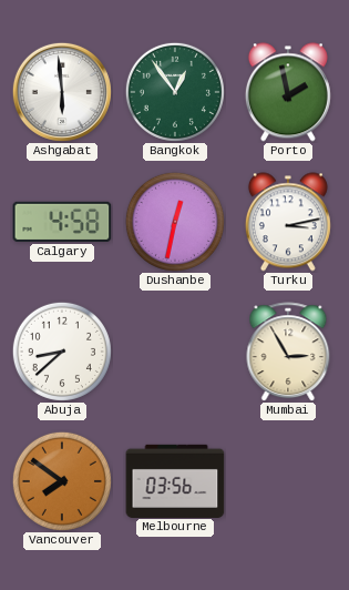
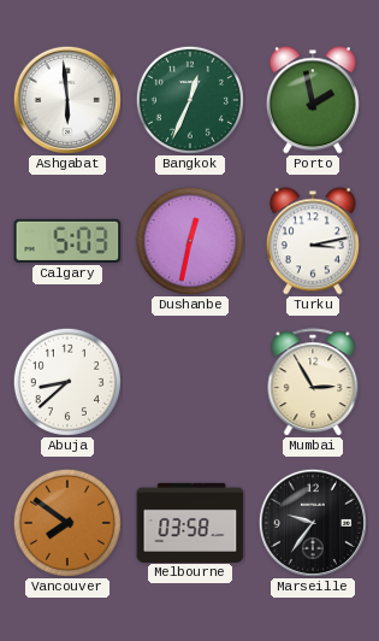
Bangkok: 12:54 -> 12:34 (190, 100)
Calgary: 4:58 -> 5:03 (67, 241)
Melbourne: 03:56 -> 03:58 (190, 522)
Marseille: none -> 9:36 (313, 523)
